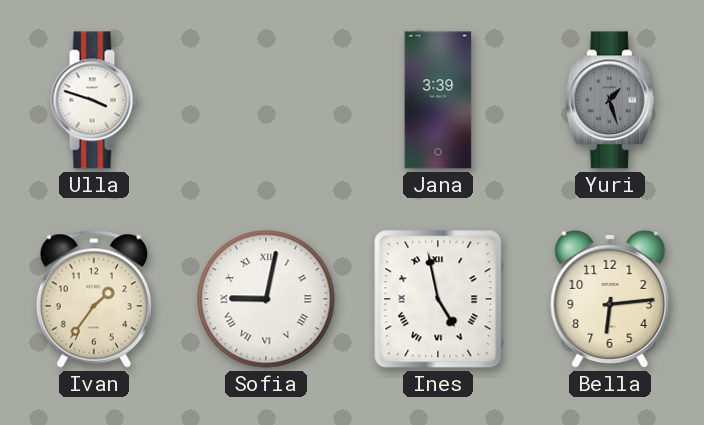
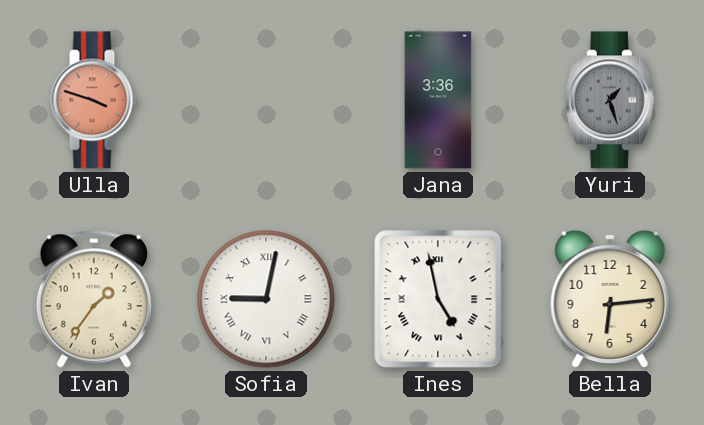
Ulla dial: white -> salmon (94, 100)
Jana: 3:39 -> 3:36 (438, 100)
